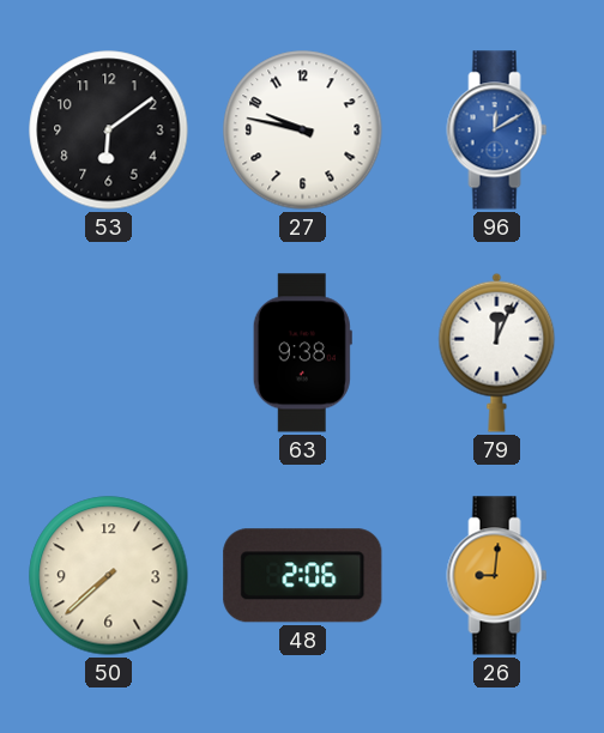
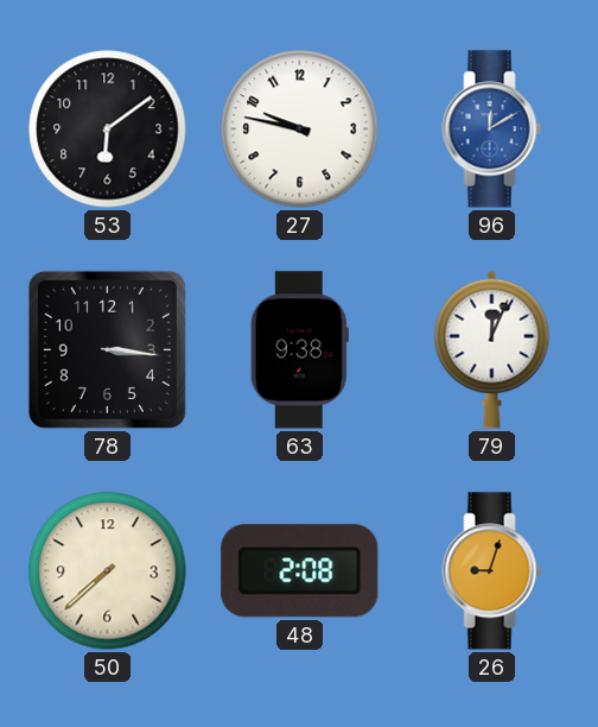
78: none -> 3:16 (107, 349)
48: 2:06 -> 2:08 (300, 571)
26: 9:01 -> 9:03 (492, 571)
